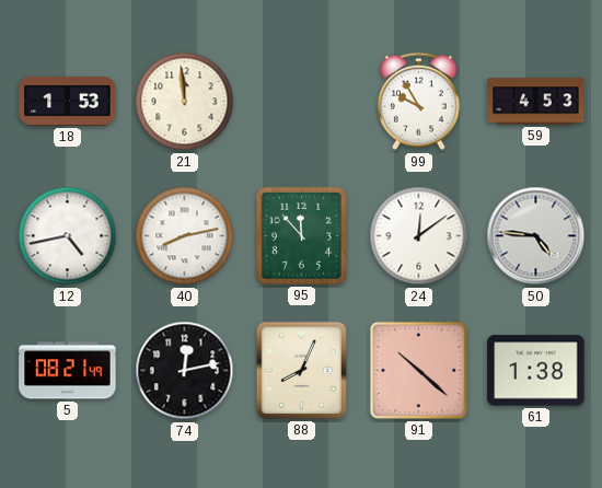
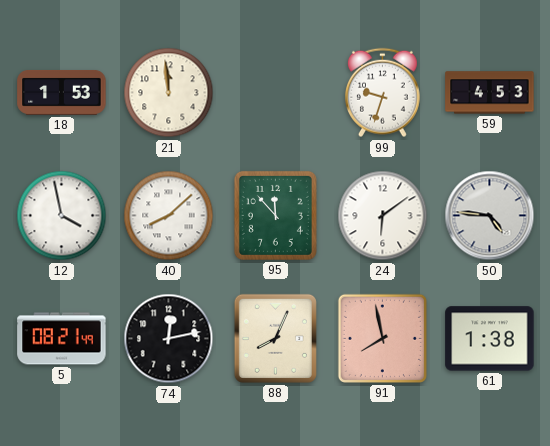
99: 9:55 -> 9:33 (382, 93)
12: 4:43 -> 3:58 (62, 216)
40: 8:13 -> 8:08 (169, 216)
24: 12:09 -> 6:09 (383, 216)
91: 10:22 -> 7:58 (382, 338)
